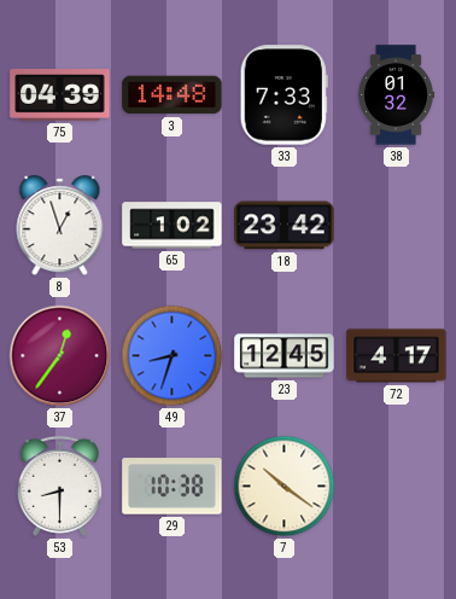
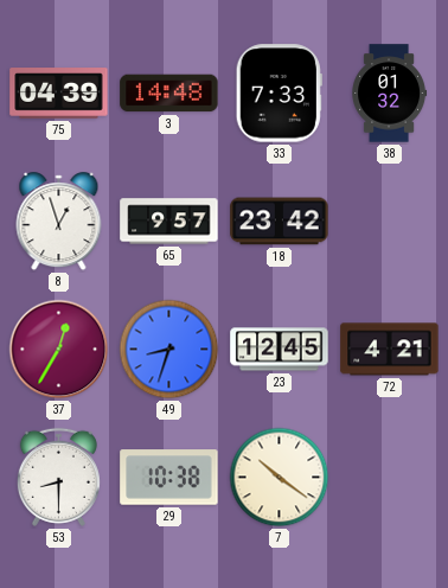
65: 1:02 -> 9:57 (169, 222)
37: 12:36 -> 12:35 (59, 350)
72: 4:17 -> 4:21 (390, 350)
